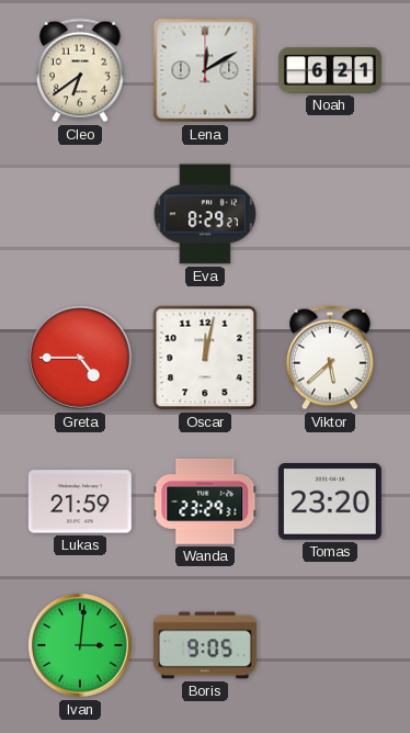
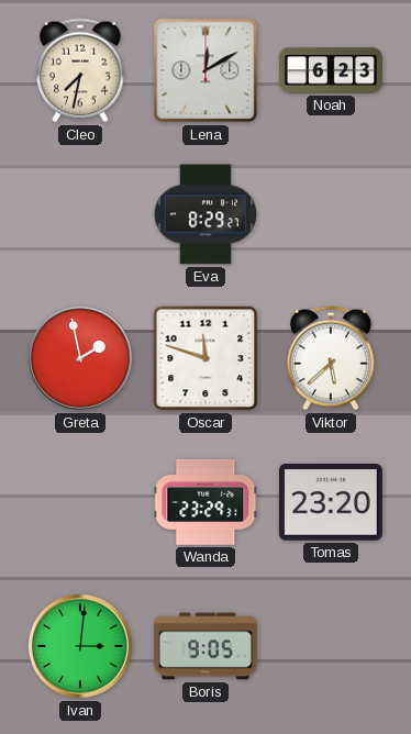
Cleo: 6:39 -> 7:32 (81, 70)
Noah: 6:21 -> 6:23 (331, 70)
Greta: 4:45 -> 1:58 (80, 358)
Oscar: 12:02 -> 11:48 (205, 358)
Lukas: 21:59 -> none (80, 501)
